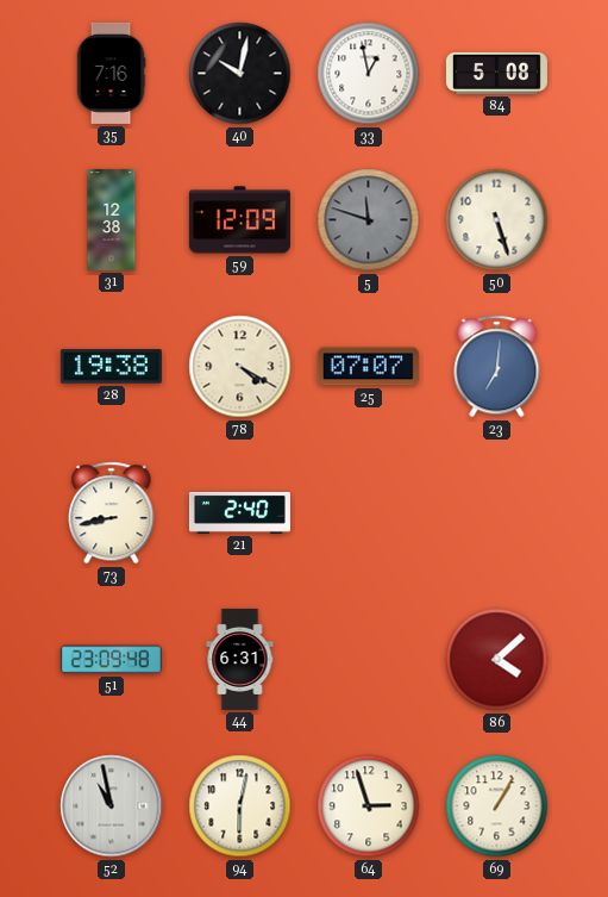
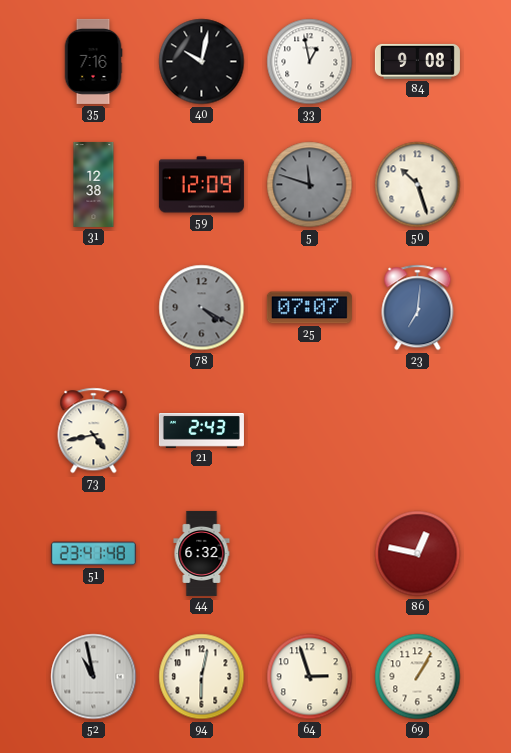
84: 5:08 -> 9:08 (417, 61)
50: 5:27 -> 10:27 (418, 185)
28: 19:38 -> none (111, 367)
78 dial: cream -> grey (202, 308)
73: 8:43 -> 4:43 (94, 431)
21: 2:40 -> 2:43 (201, 431)
51: 23:09 -> 23:41 (93, 554)
44: 6:31 -> 6:32 (202, 553)
86: 4:08 -> 12:47 (418, 554)
